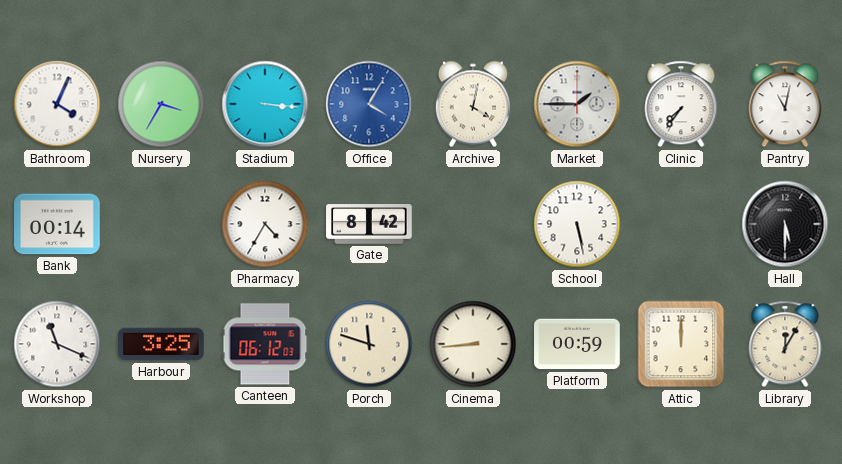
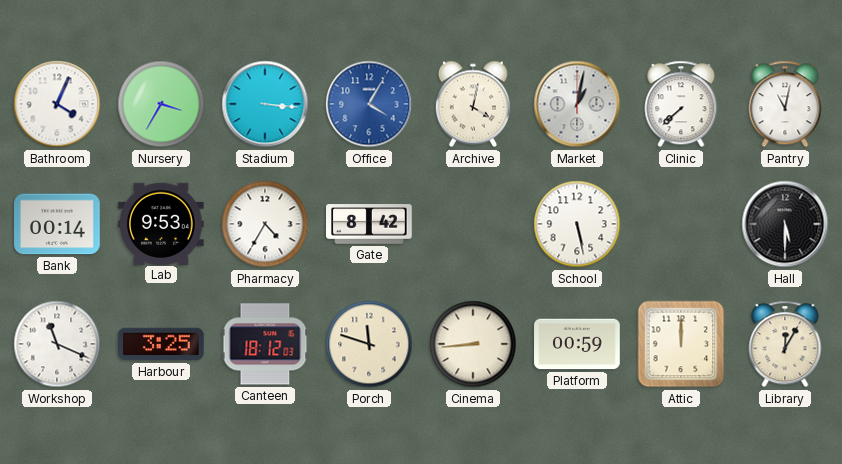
Market: 1:45 -> 1:02 (577, 104)
Clinic: 7:36 -> 7:38 (681, 104)
Lab: none -> 9:53 (161, 223)
Canteen: 06:12 -> 18:12 (265, 344)
